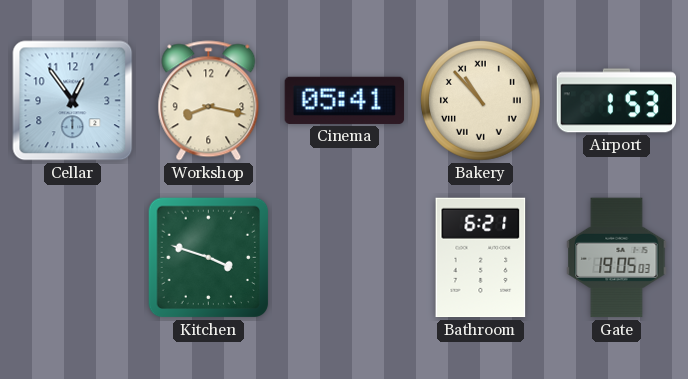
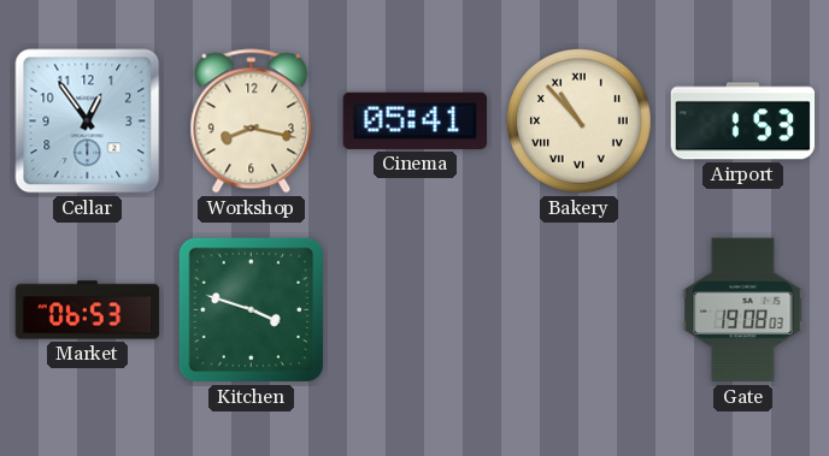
Market: none -> 06:53 (88, 310)
Bathroom: 6:21 -> none (481, 258)
Gate: 19:05 -> 19:08 (743, 310)
